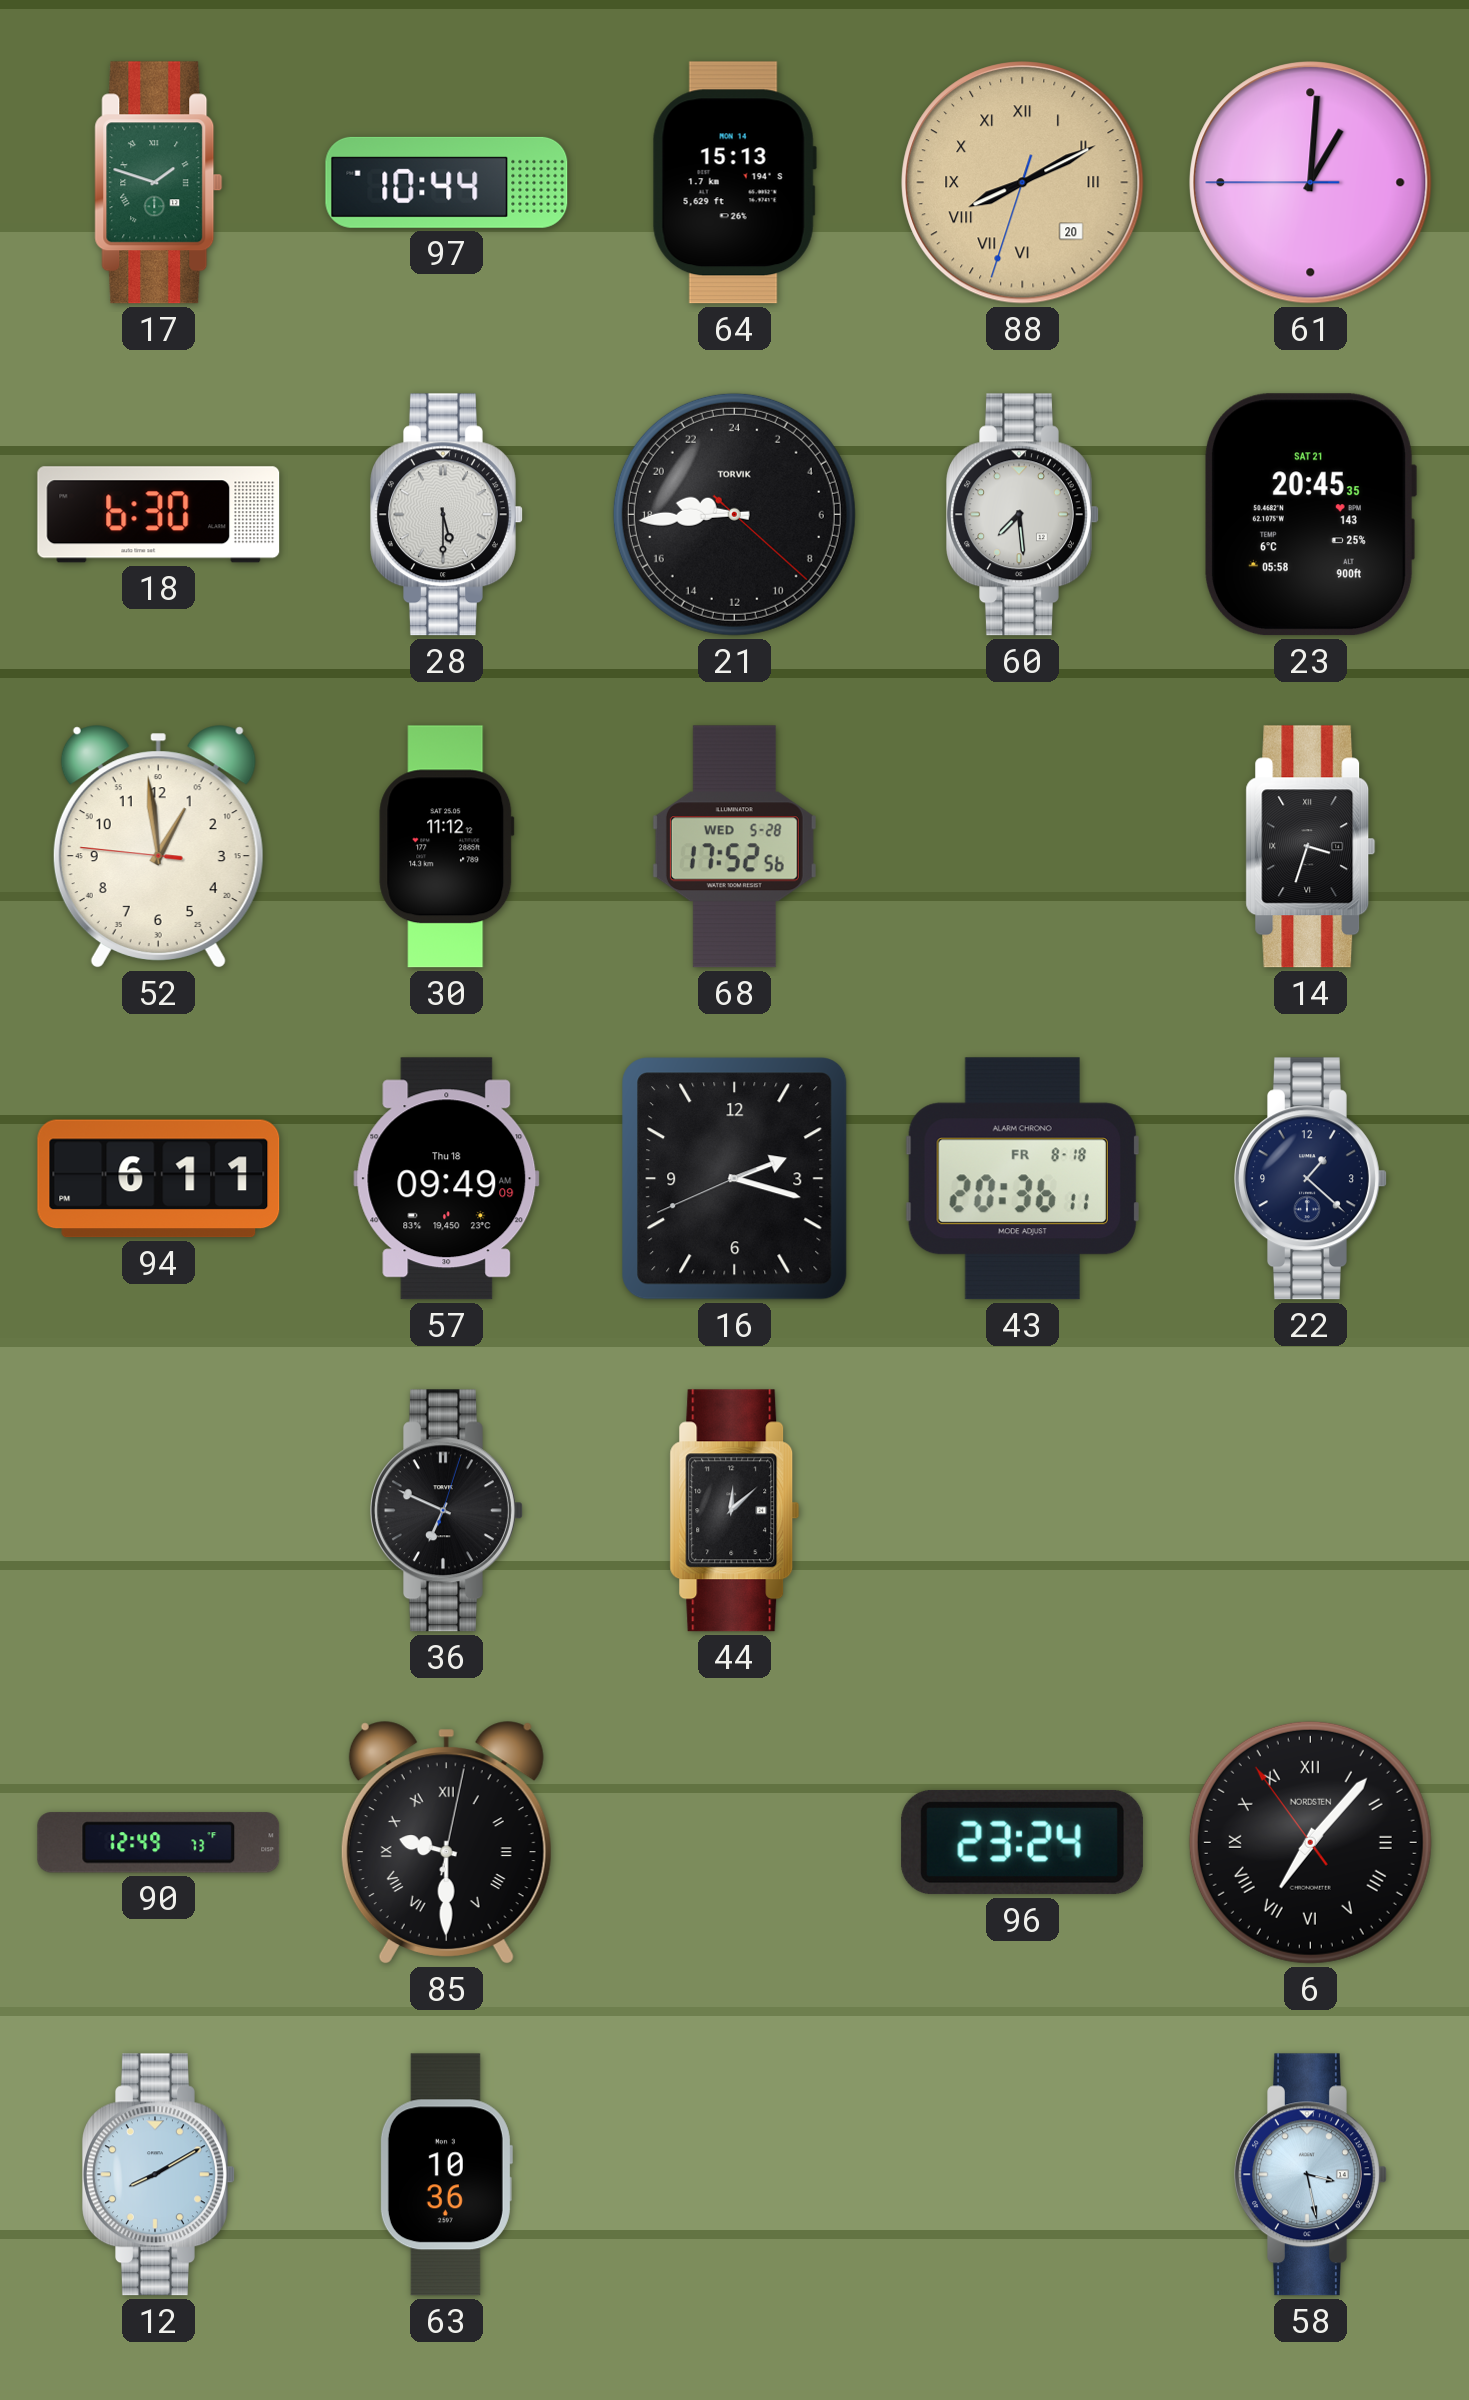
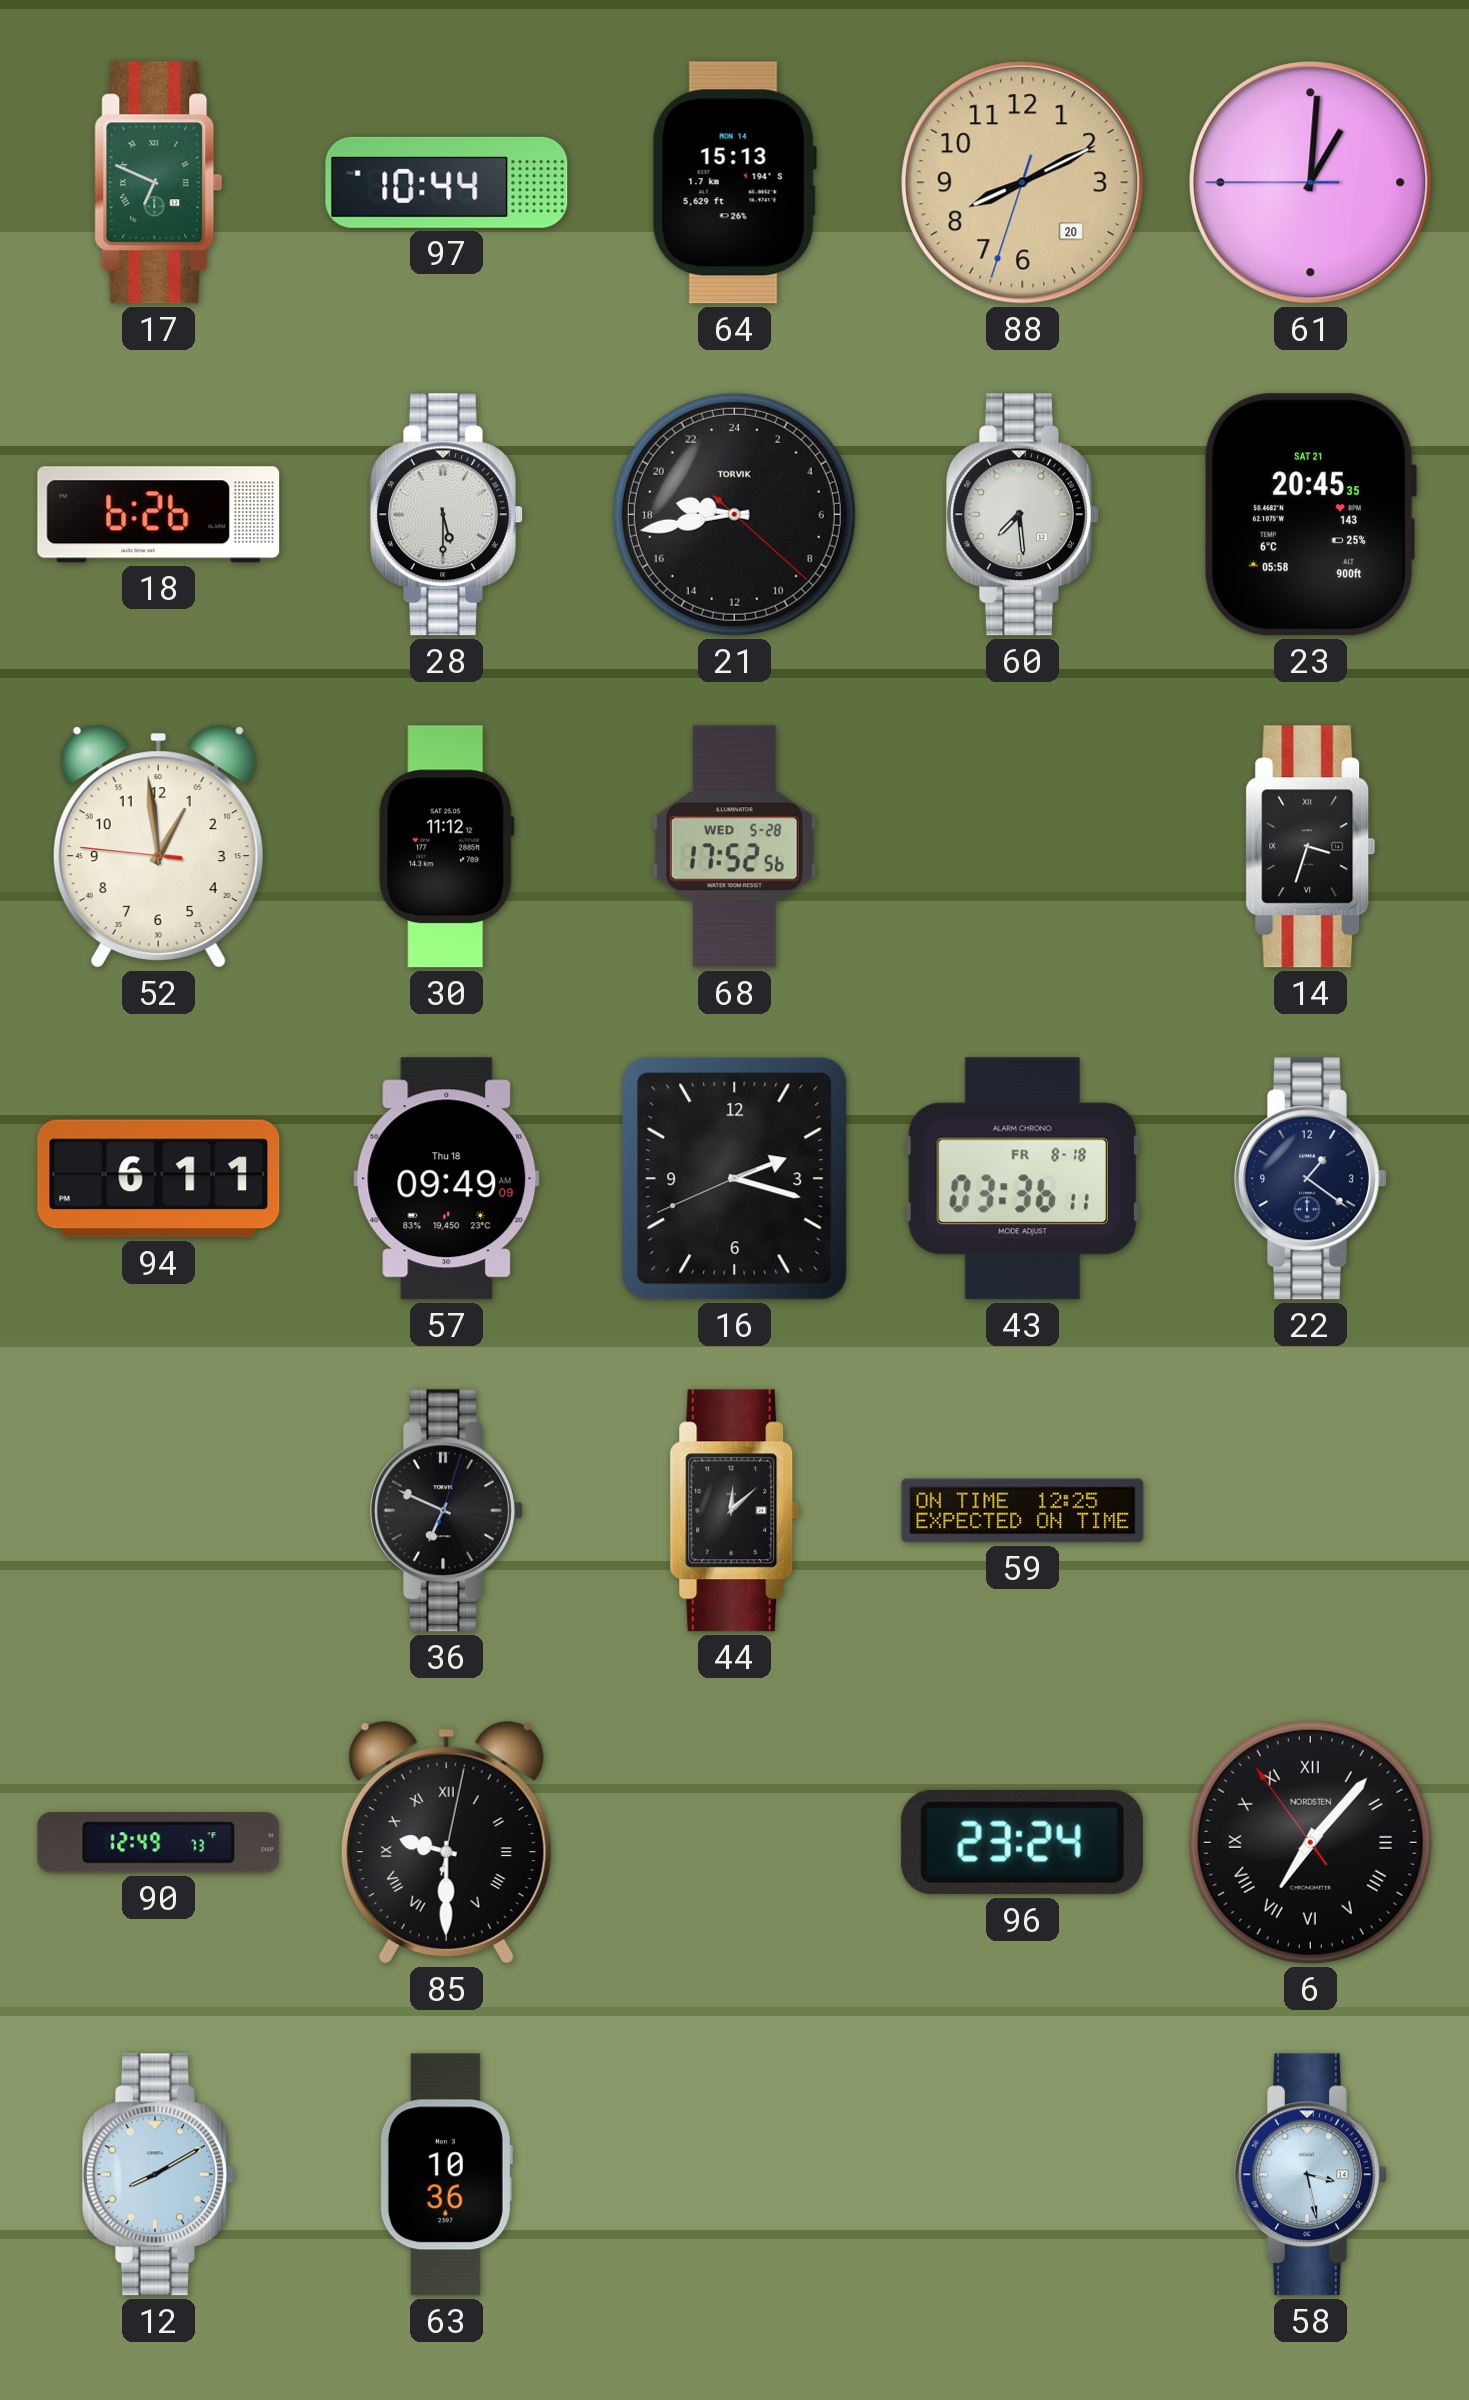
17: 1:48 -> 6:49 (159, 183)
88 numerals: Roman -> Arabic (1023, 183)
18: 6:30 -> 6:26 (159, 515)
21: 18:44 -> 18:43 (734, 514)
43: 20:36 -> 03:36 (1022, 1179)
22: 1:22 -> 1:21 (1311, 1179)
59: none -> 12:25 (1023, 1511)
